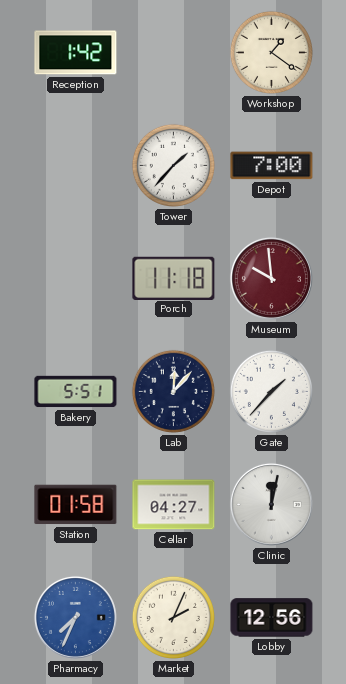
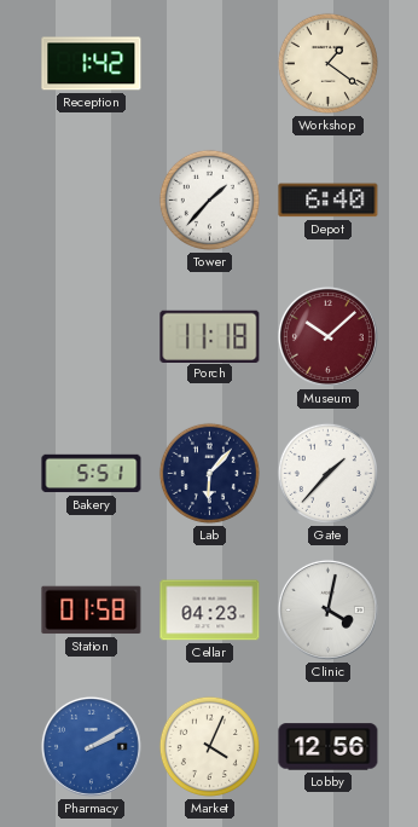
Depot: 7:00 -> 6:40 (329, 201)
Museum: 9:59 -> 10:08 (327, 336)
Lab: 12:07 -> 6:07 (209, 473)
Cellar: 04:27 -> 04:23 (210, 611)
Clinic: 12:02 -> 4:02 (327, 609)
Pharmacy: 7:34 -> 2:10 (91, 746)
Market: 2:04 -> 4:04 (209, 746)
